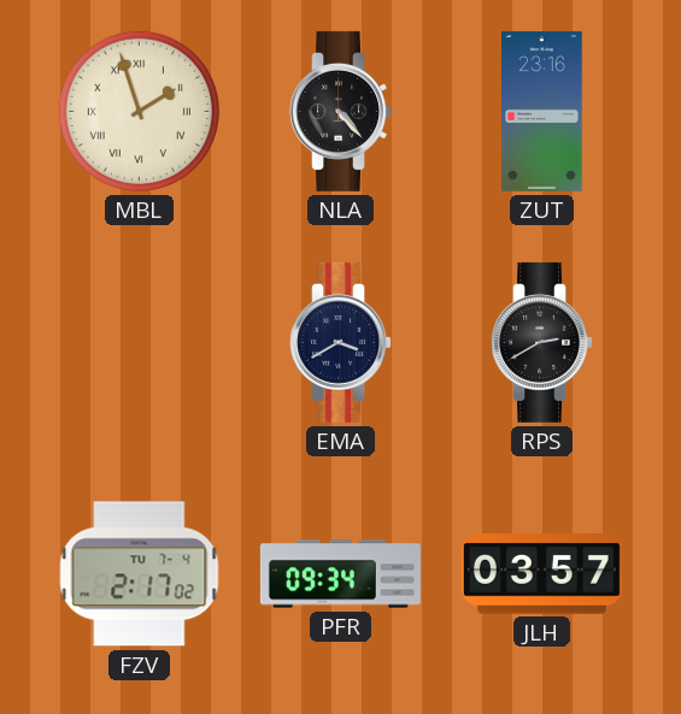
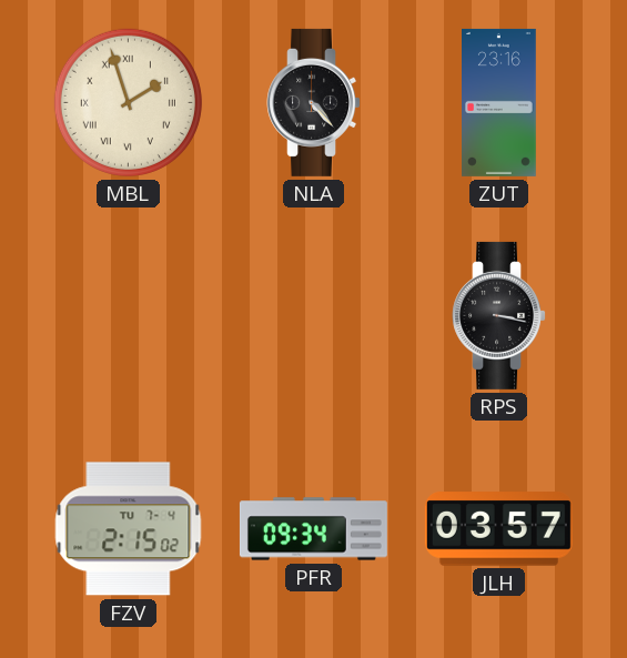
EMA: 3:40 -> none (341, 342)
RPS: 2:40 -> 3:17 (499, 315)
FZV: 2:17 -> 2:15 (129, 529)
